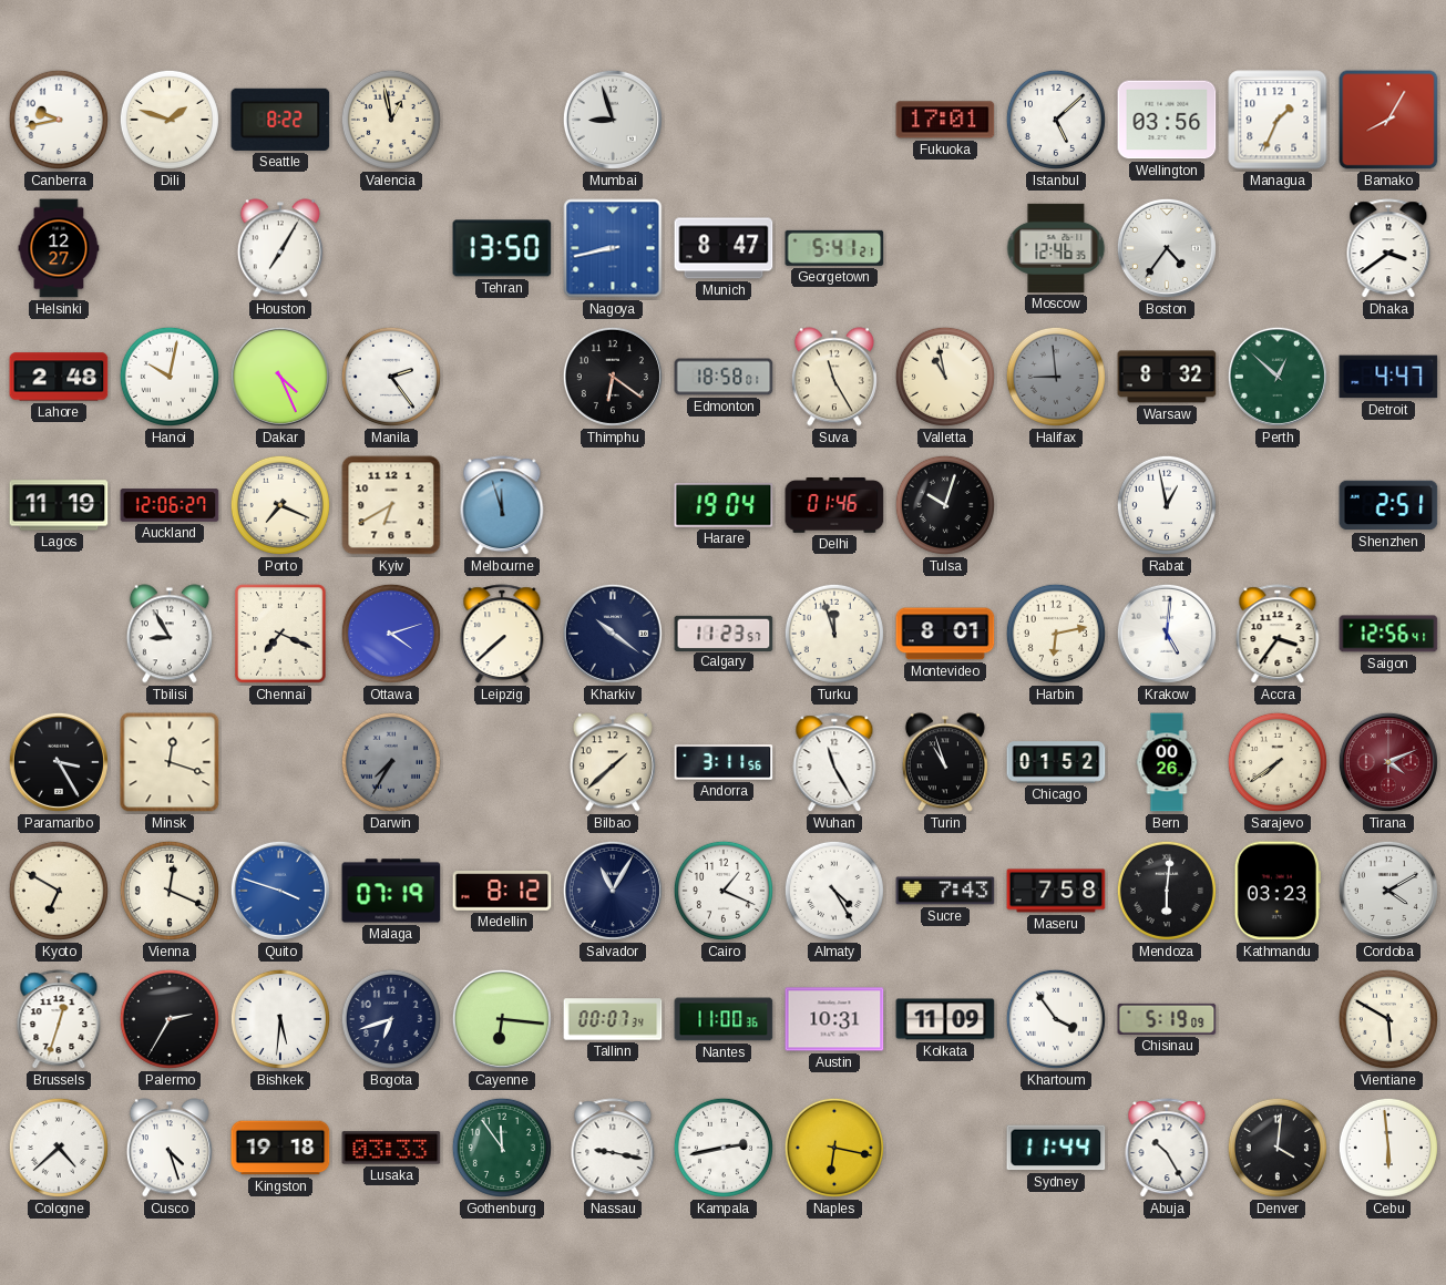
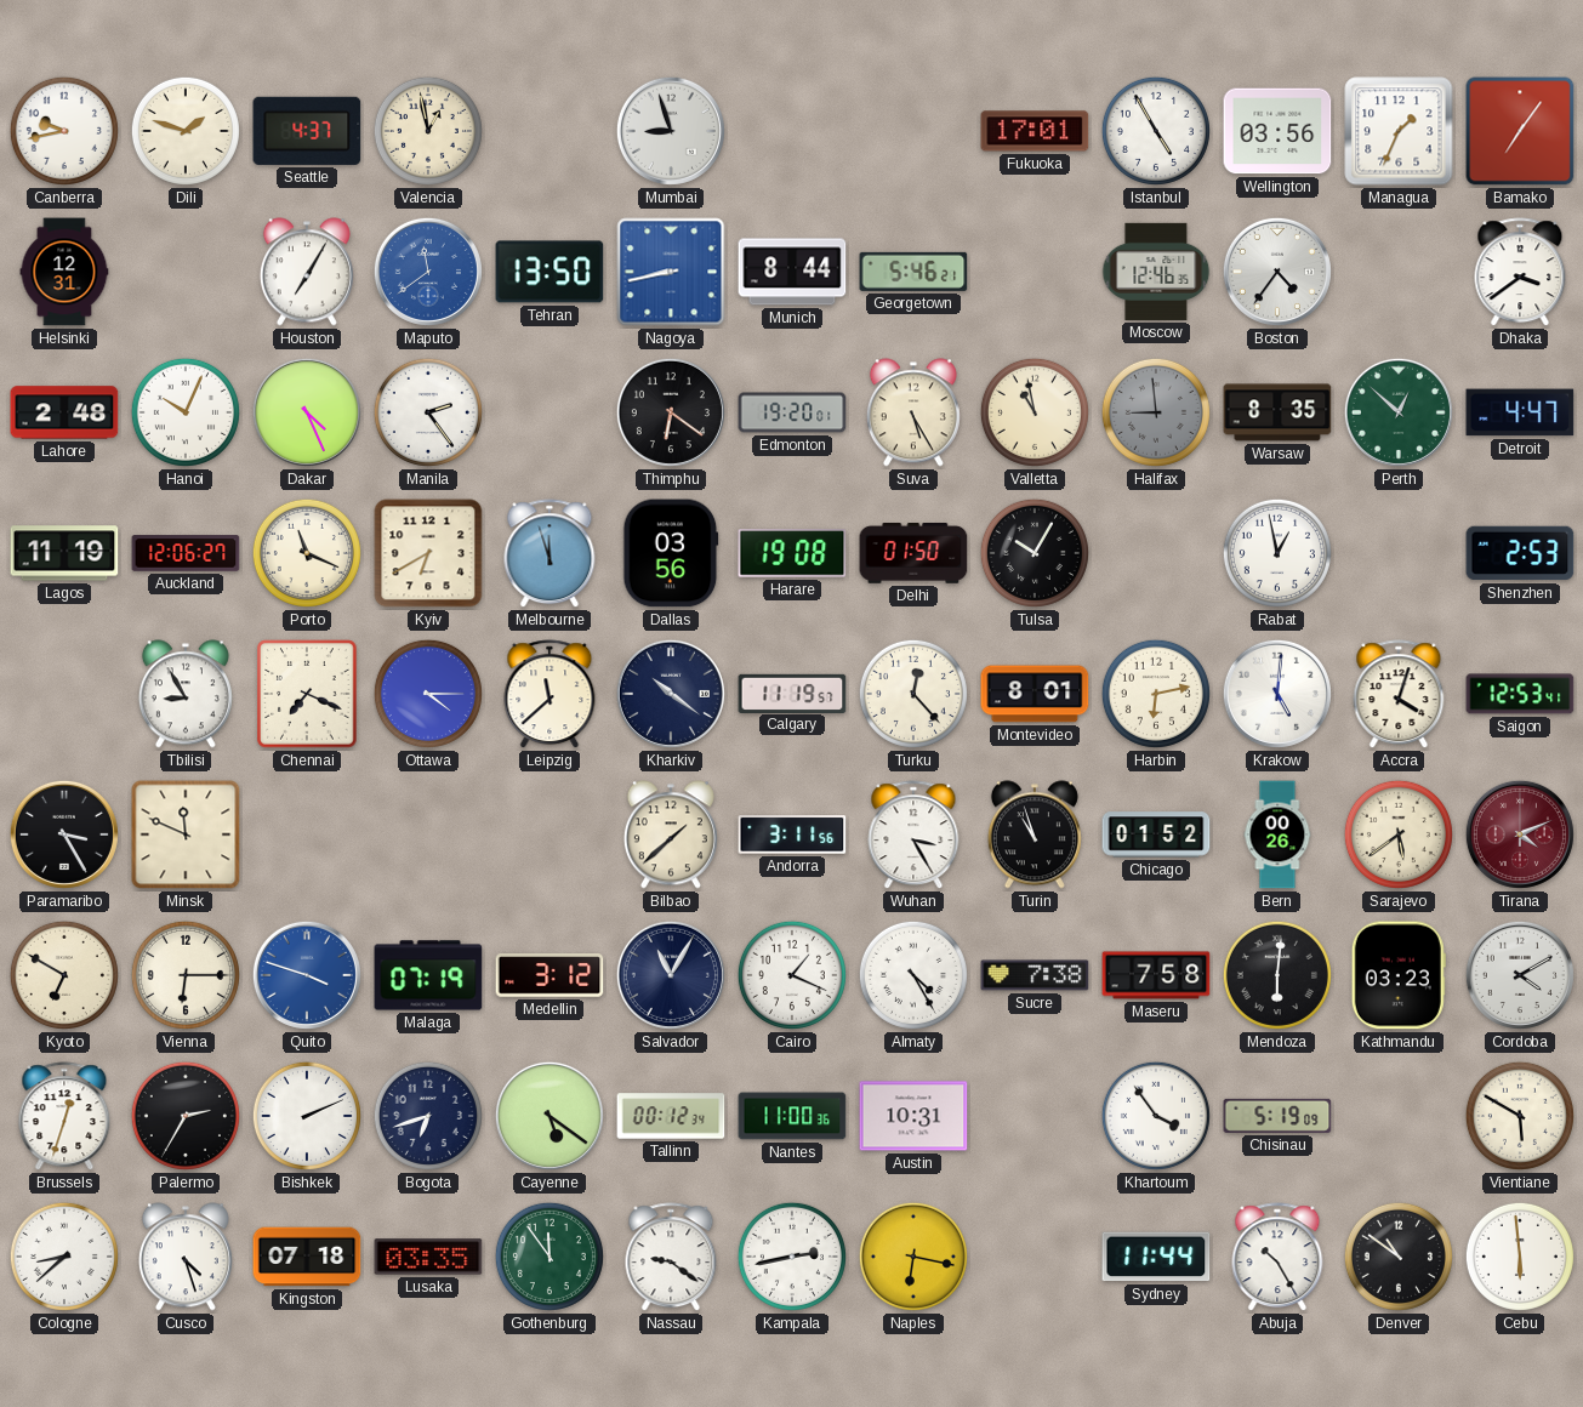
Seattle: 8:22 -> 4:37 (307, 131)
Istanbul: 5:08 -> 4:55 (1156, 131)
Bamako: 8:05 -> 7:06 (1520, 131)
Helsinki: 12:27 -> 12:31 (64, 272)
Maputo: none -> 11:39 (428, 272)
Munich: 8:47 -> 8:44 (792, 272)
Georgetown: 5:41 -> 5:46 (913, 272)
Hanoi: 10:02 -> 10:04 (186, 412)
Edmonton: 18:58 -> 19:20 (792, 412)
Suva: 11:25 -> 5:25 (913, 412)
Warsaw: 8:32 -> 8:35 (1277, 412)
Porto: 7:19 -> 11:19 (307, 553)
Dallas: none -> 03:56 (671, 553)
Harare: 19:04 -> 19:08 (792, 553)
Delhi: 01:46 -> 01:50 (913, 554)
Tulsa: 10:03 -> 10:05 (1035, 553)
Shenzhen: 2:51 -> 2:53 (1520, 553)
Ottawa: 4:12 -> 4:15 (428, 694)
Leipzig: 7:38 -> 11:38 (550, 695)
Calgary: 11:23 -> 11:19 (792, 693)
Turku: 11:57 -> 12:23 (913, 694)
Accra: 3:36 -> 4:03 (1399, 695)
Saigon: 12:56 -> 12:53 (1520, 694)
Minsk: 12:18 -> 11:49 (186, 834)
Darwin: 7:35 -> none (391, 762)
Wuhan: 11:25 -> 3:25 (913, 836)
Sarajevo: 7:39 -> 5:39 (1399, 834)
Vienna: 12:19 -> 6:15 (186, 975)
Medellin: 8:12 -> 3:12 (550, 975)
Sucre: 7:43 -> 7:38 (1035, 975)
Bishkek: 5:31 -> 2:11 (307, 1116)
Cayenne: 6:16 -> 5:21 (550, 1116)
Tallinn: 00:07 -> 00:12 (671, 1116)
Kolkata: 11:09 -> none (945, 1019)
Cologne: 4:38 -> 8:38 (64, 1257)
Kingston: 19:18 -> 07:18 (307, 1257)
Lusaka: 03:33 -> 03:35 (428, 1257)
Nassau: 9:17 -> 9:21 (671, 1258)
Denver: 4:01 -> 10:51 (1399, 1257)
